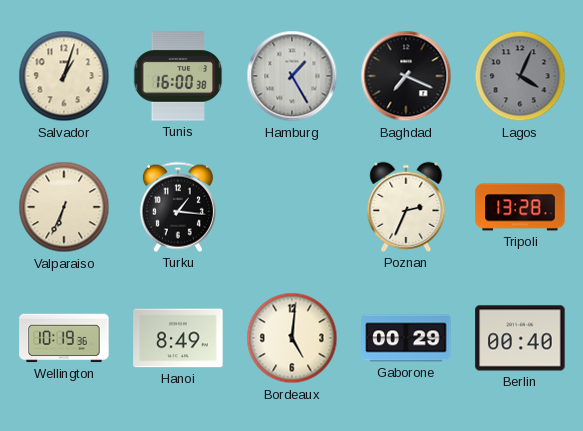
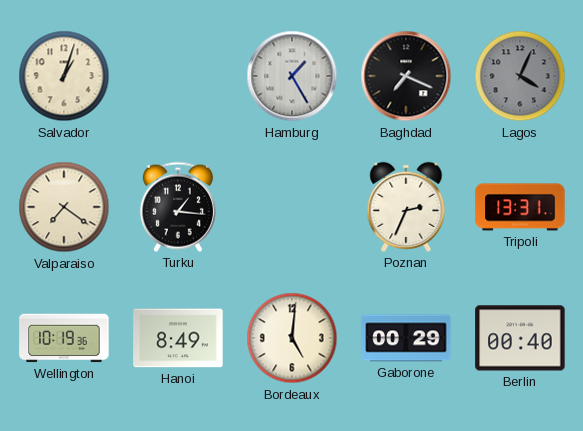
Tunis: 16:00 -> none (178, 76)
Valparaiso: 6:34 -> 7:21 (64, 207)
Tripoli: 13:28 -> 13:31 (520, 207)
